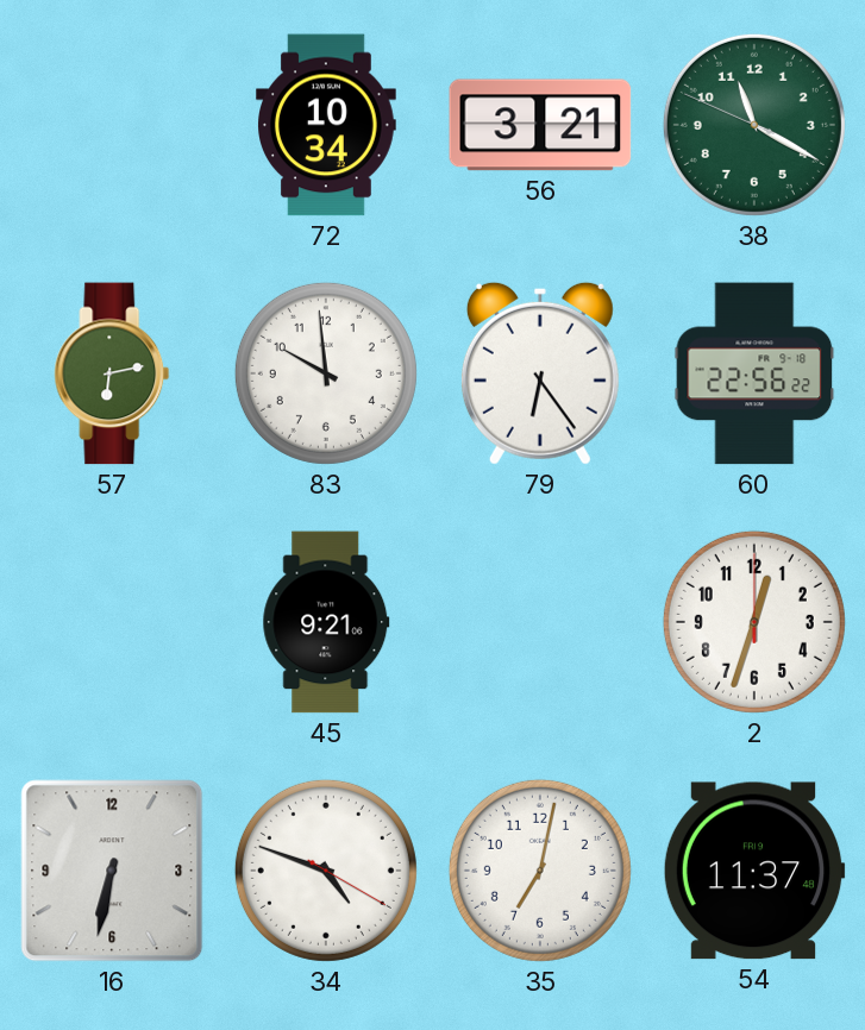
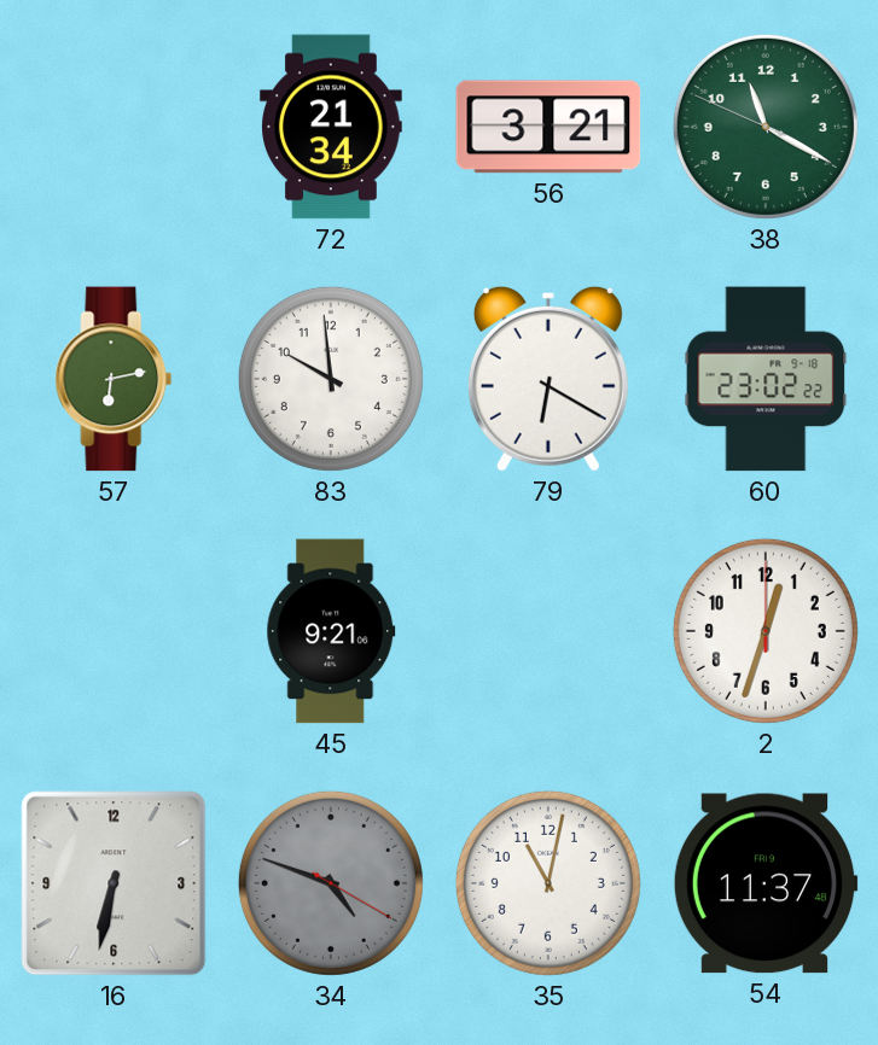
72: 10:34 -> 21:34 (332, 127)
79: 6:24 -> 6:20 (548, 379)
60: 22:56 -> 23:02 (766, 379)
34 dial: white -> grey (331, 883)
35: 7:02 -> 11:02 (548, 883)
